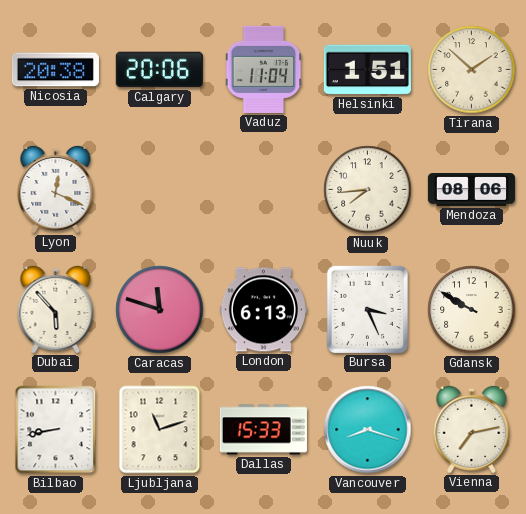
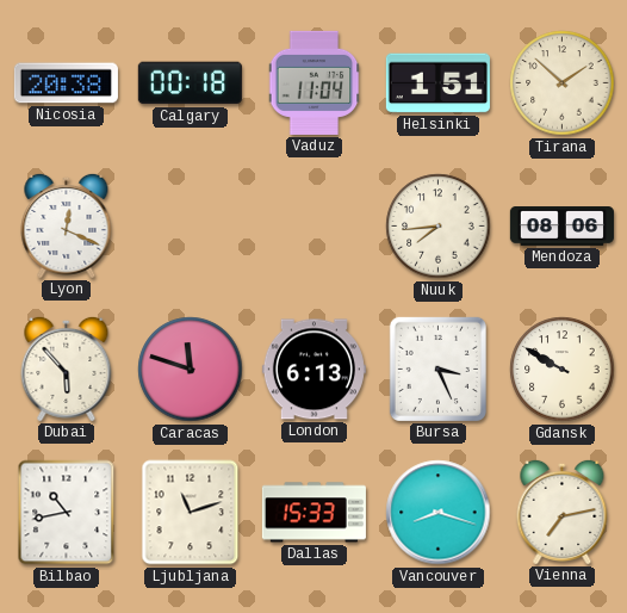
Calgary: 20:06 -> 00:18 (190, 83)
Bilbao: 8:43 -> 10:43 (67, 513)
